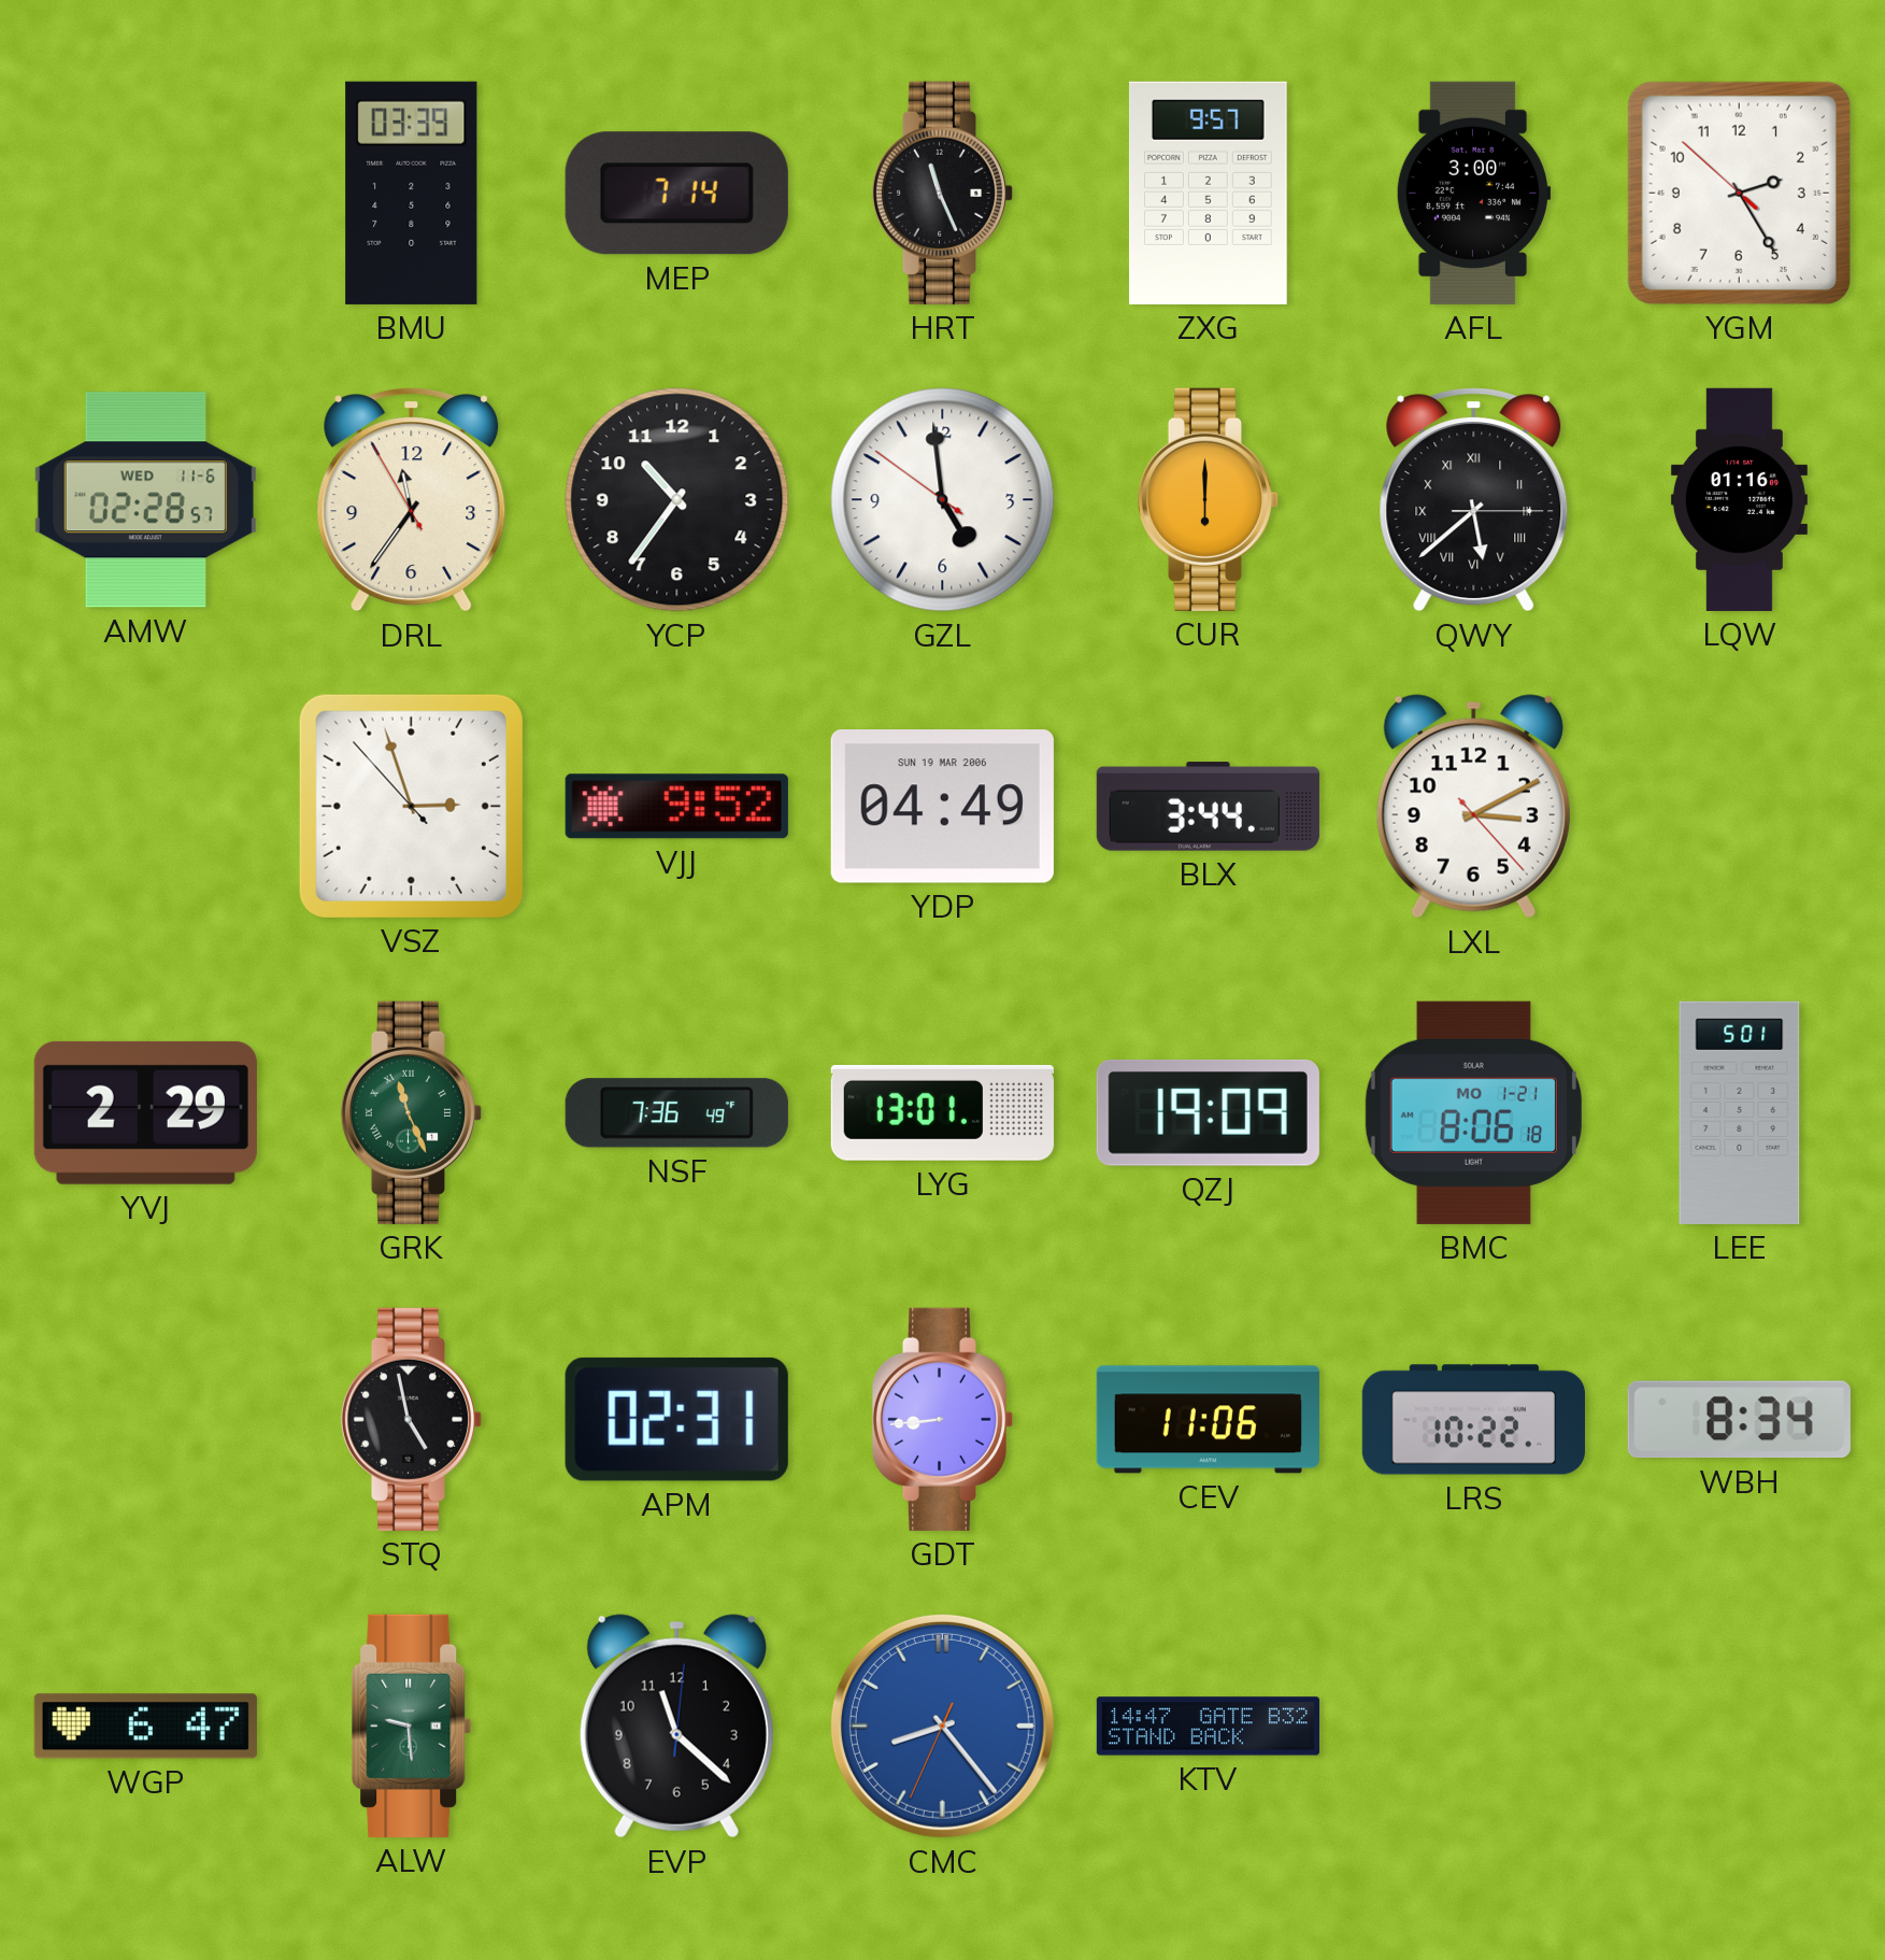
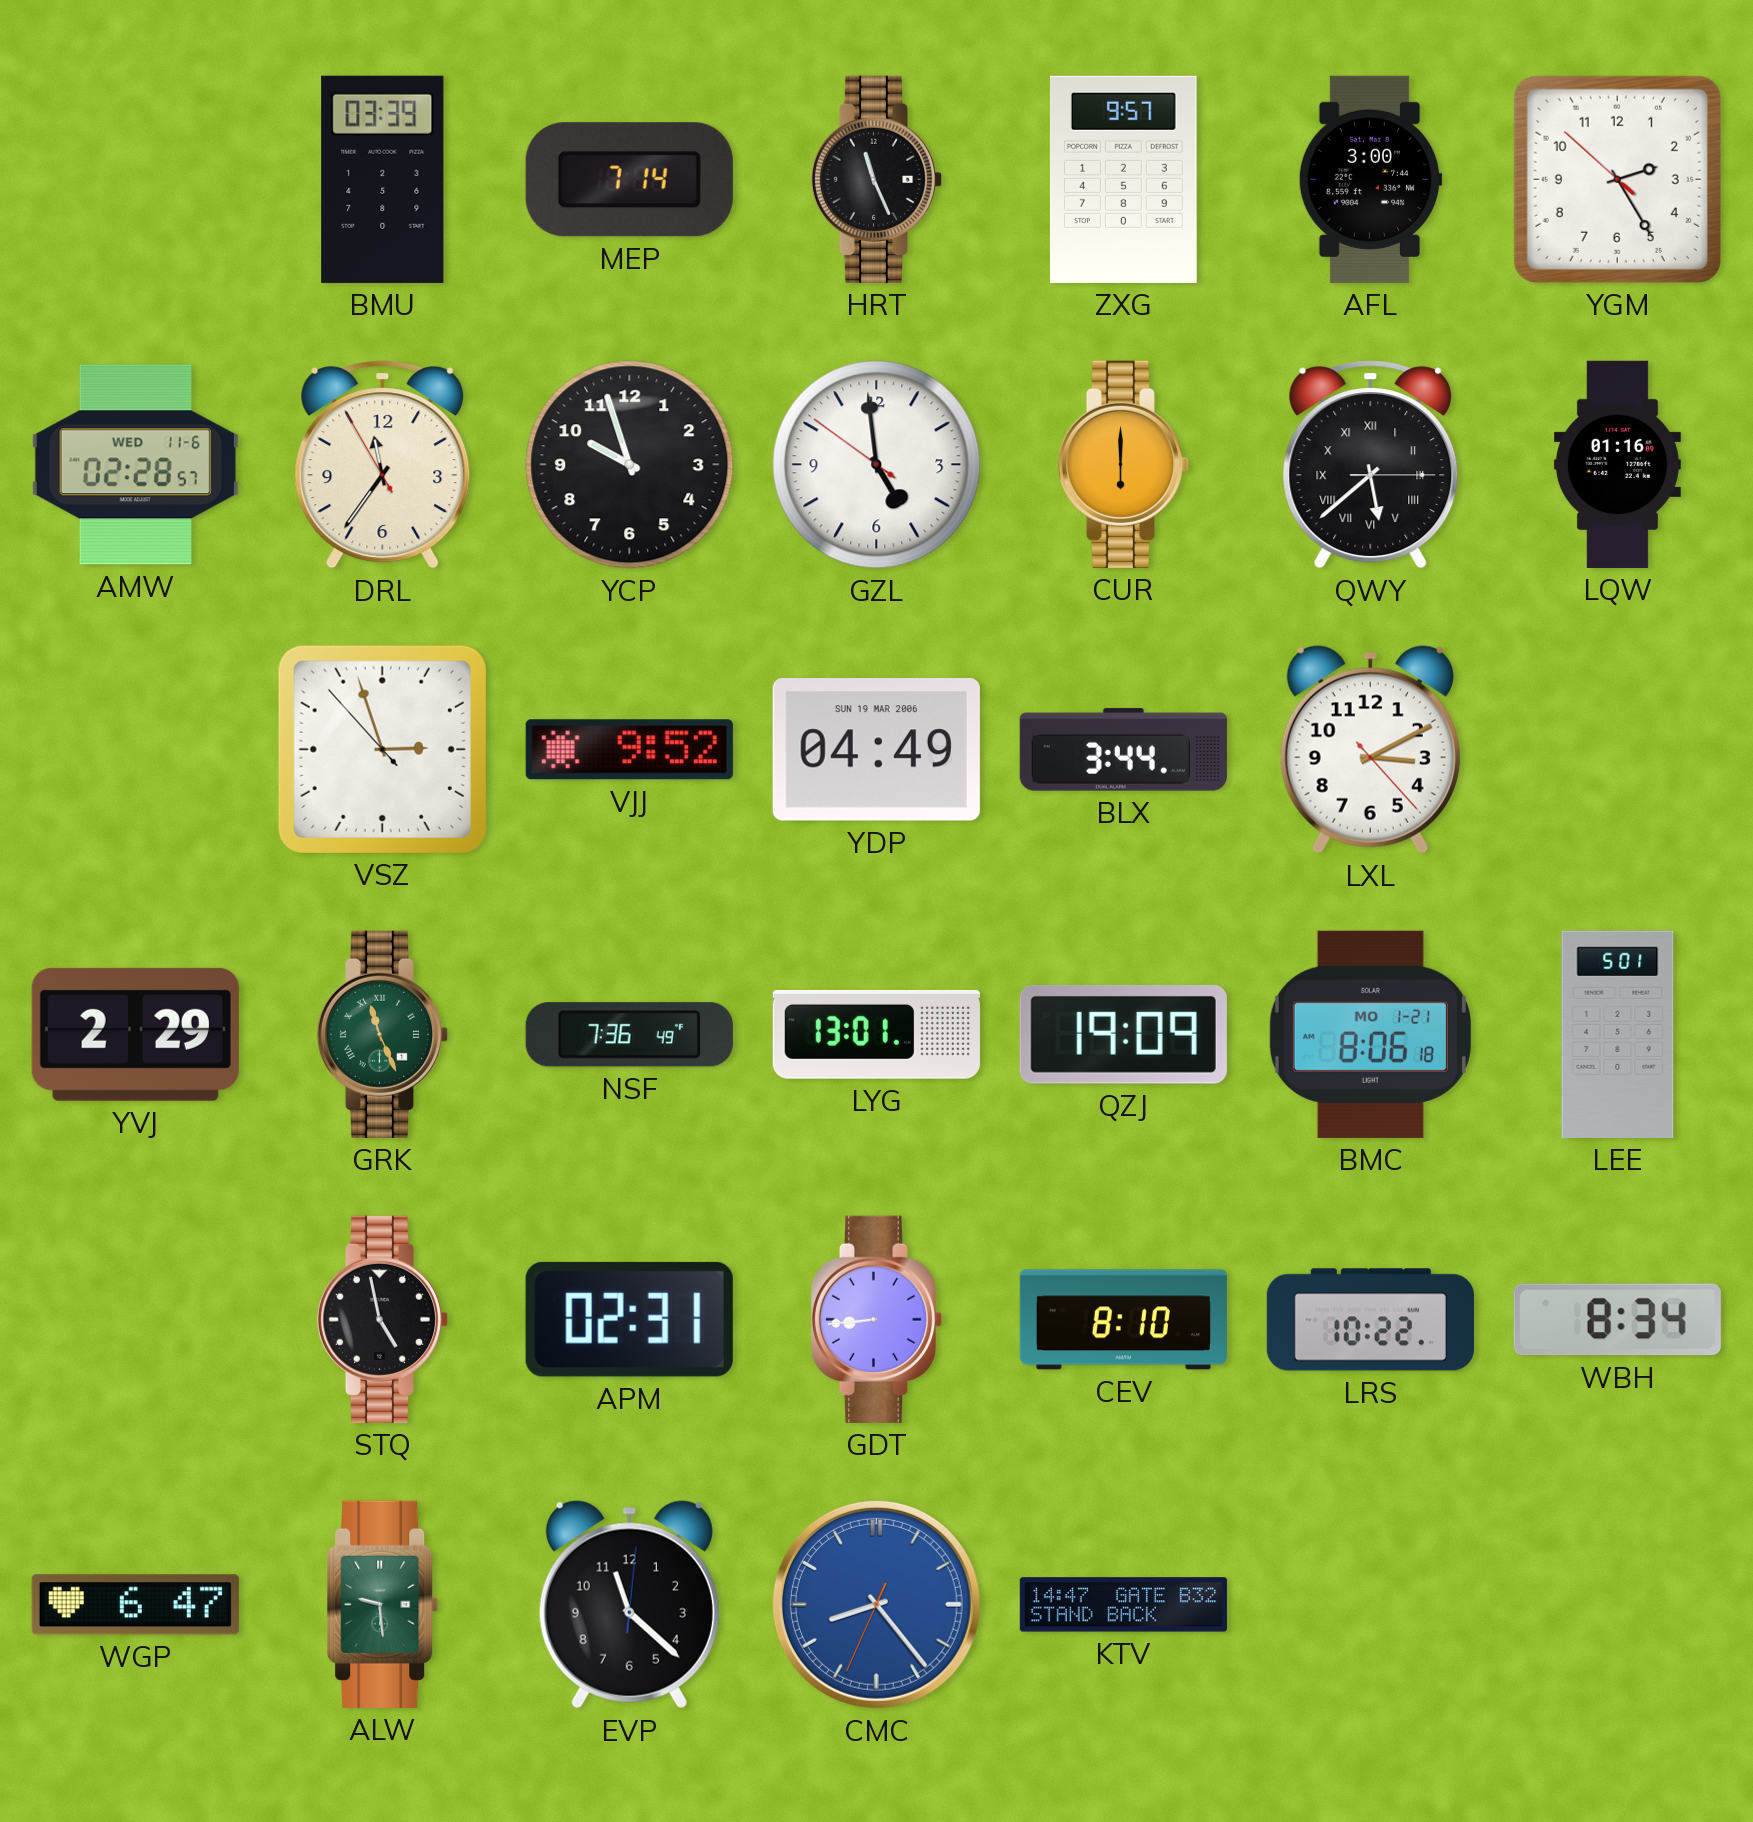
YCP: 10:36 -> 9:57 (630, 465)
CEV: 11:06 -> 8:10 (1123, 1320)
